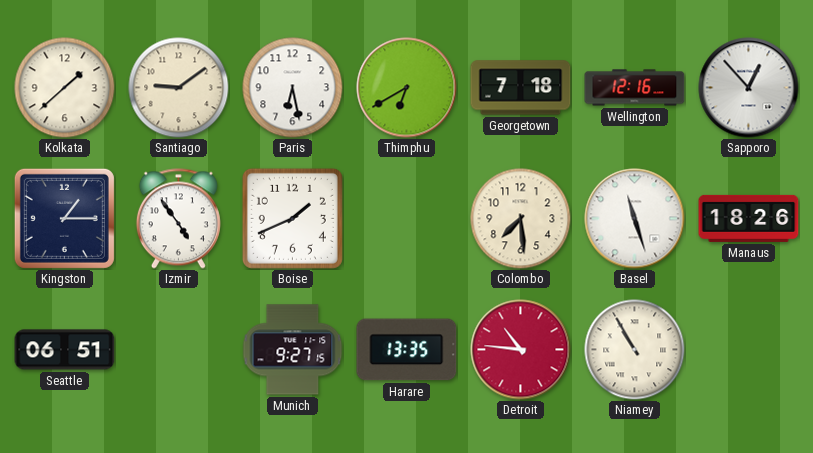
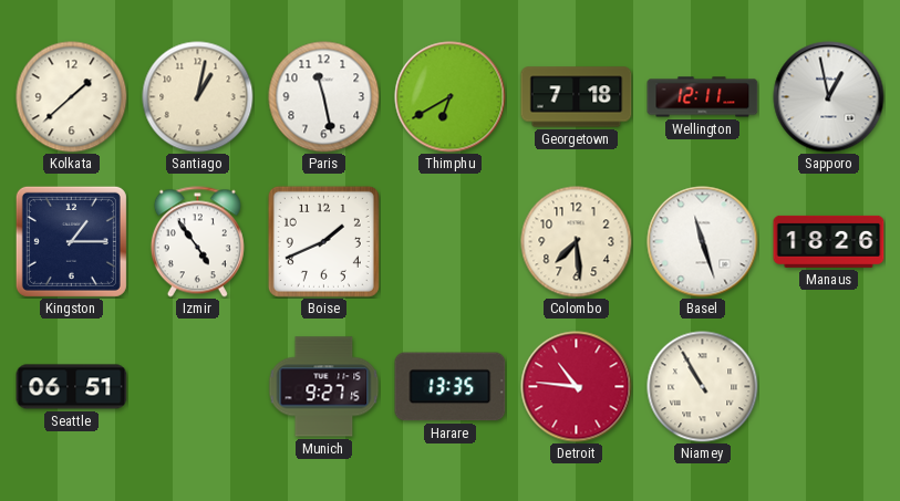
Santiago: 9:09 -> 1:02 (198, 97)
Paris: 6:28 -> 11:28 (324, 97)
Wellington: 12:16 -> 12:11 (703, 97)
Sapporo: 12:53 -> 12:58 (829, 97)
